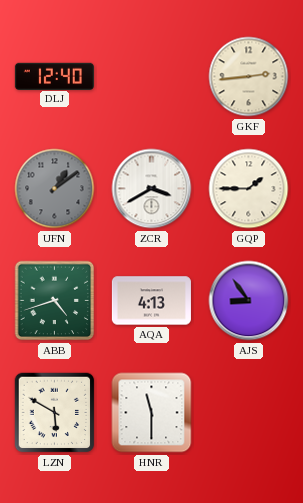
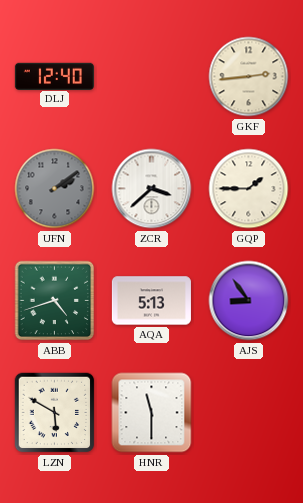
UFN: 1:09 -> 2:09 (55, 189)
ZCR: 3:40 -> 3:38 (152, 189)
AQA: 4:13 -> 5:13 (151, 301)
